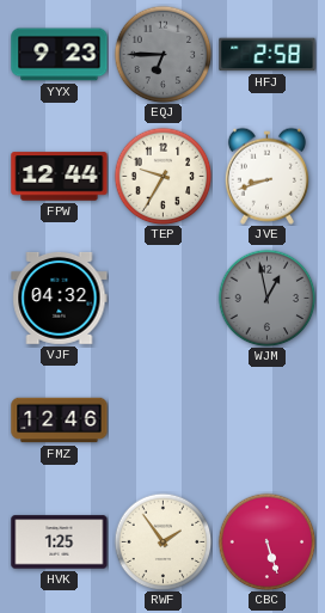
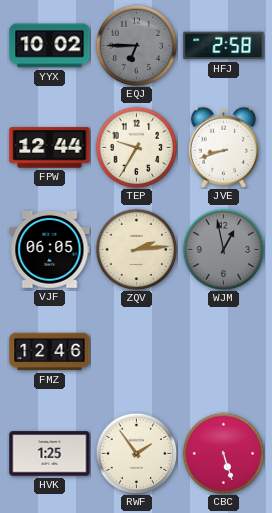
YYX: 9:23 -> 10:02 (50, 46)
VJF: 04:32 -> 06:05 (50, 249)
ZQV: none -> 2:14 (136, 249)
